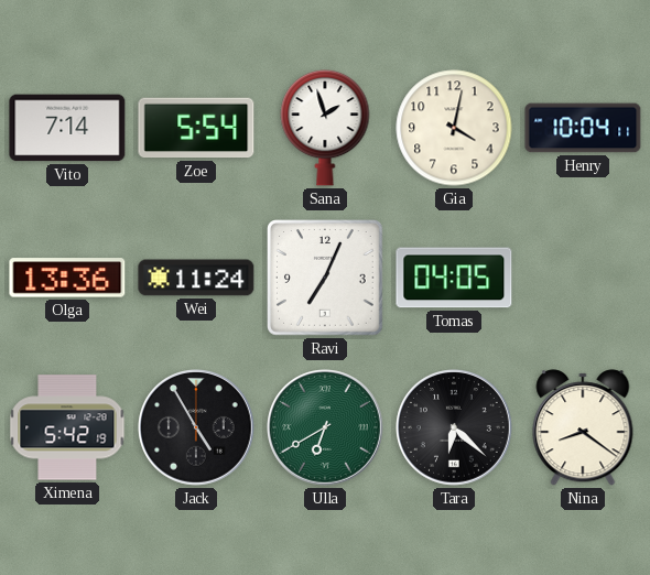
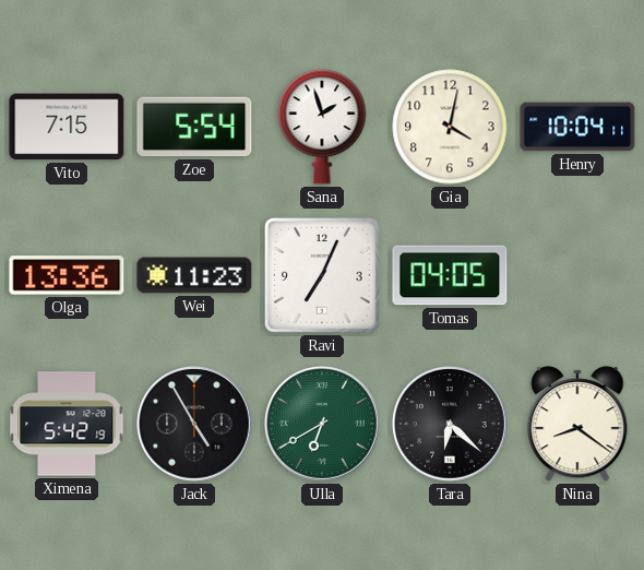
Vito: 7:14 -> 7:15 (67, 127)
Wei: 11:24 -> 11:23 (194, 275)
